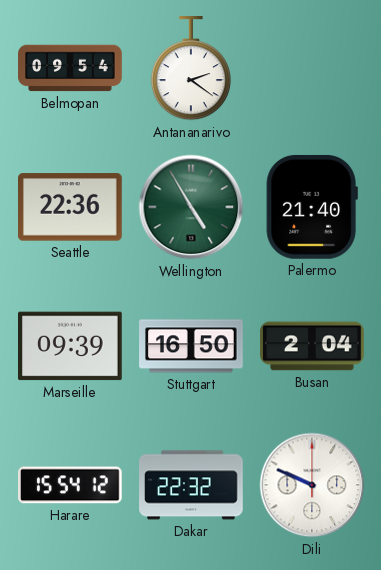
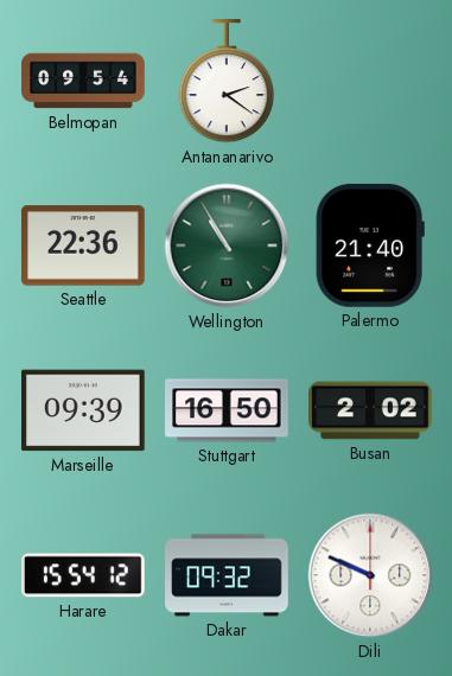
Wellington: 4:55 -> 10:55 (227, 245)
Busan: 2:04 -> 2:02 (370, 410)
Dakar: 22:32 -> 09:32 (227, 575)
